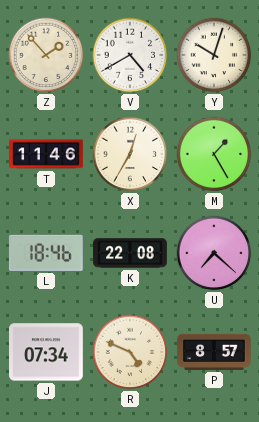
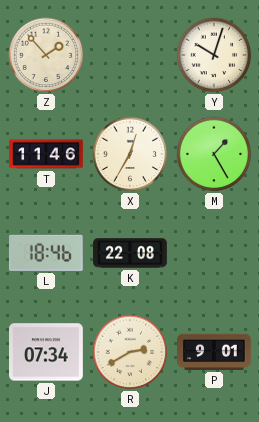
V: 4:40 -> none (130, 55)
U: 7:22 -> none (214, 253)
R: 4:49 -> 2:40 (130, 352)
P: 8:57 -> 9:01 (214, 352)
